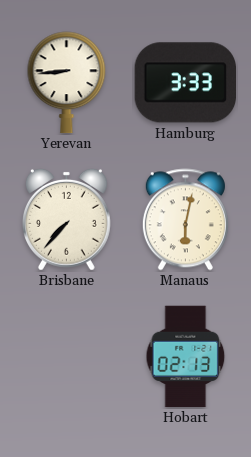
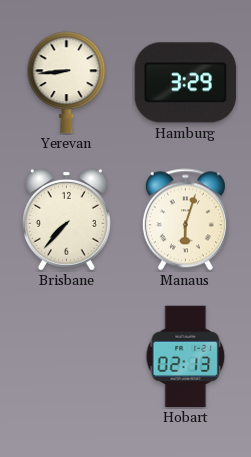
Hamburg: 3:33 -> 3:29 (185, 83)
Manaus: 6:02 -> 6:03 (185, 220)
